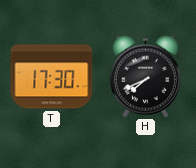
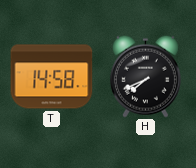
T: 17:30 -> 14:58 (52, 77)
